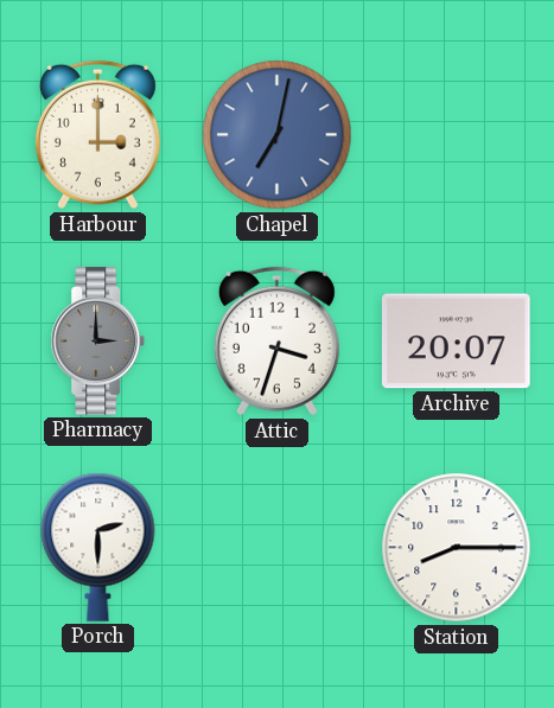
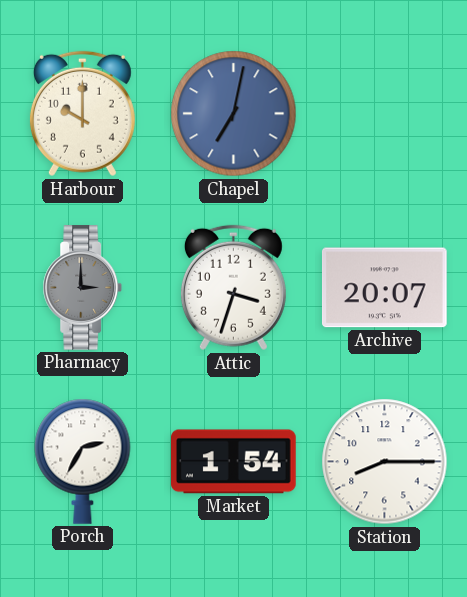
Harbour: 3:00 -> 10:00 (82, 114)
Porch: 2:30 -> 2:35 (83, 461)
Market: none -> 1:54 (234, 462)
